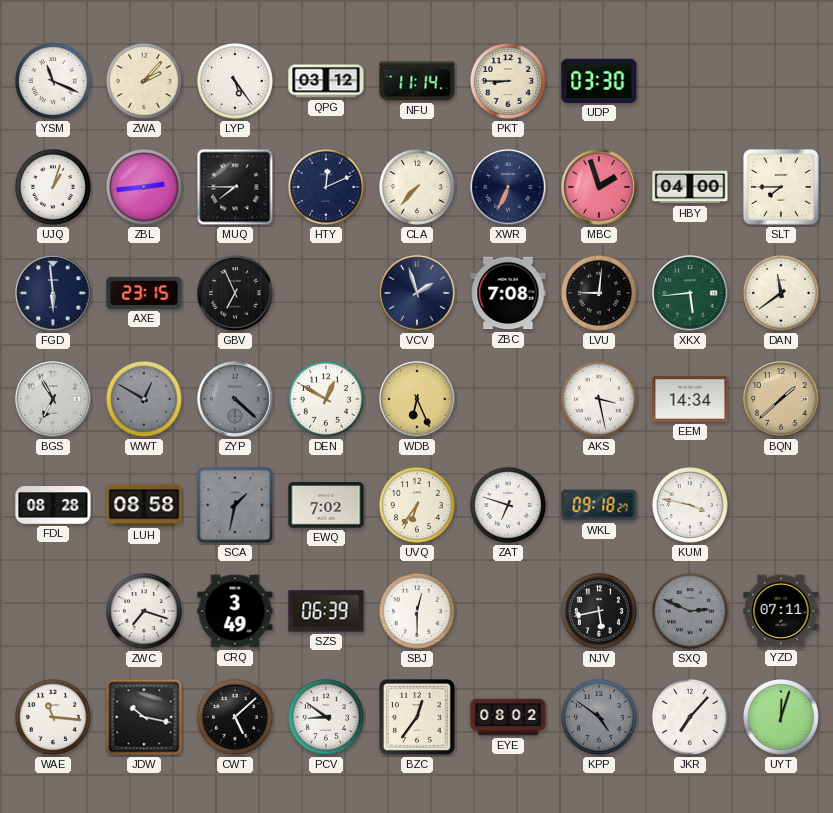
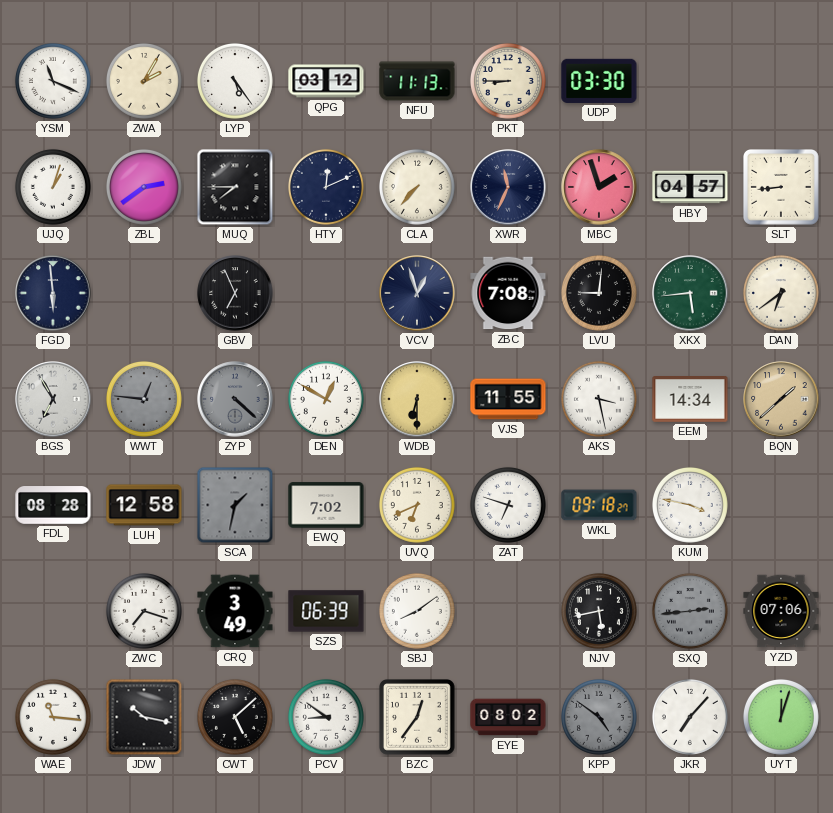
ZWA: 2:07 -> 2:05 (144, 81)
NFU: 11:14 -> 11:13 (417, 81)
ZBL: 2:44 -> 2:39 (144, 187)
XWR: 6:34 -> 11:34 (508, 187)
HBY: 04:00 -> 04:57 (690, 187)
SLT: 7:45 -> 8:44 (782, 188)
AXE: 23:15 -> none (144, 293)
VCV: 1:57 -> 12:57 (417, 293)
DAN: 11:39 -> 6:39 (781, 293)
WWT: 12:50 -> 12:46 (144, 399)
WDB: 6:26 -> 6:30 (417, 399)
VJS: none -> 11:55 (508, 399)
LUH: 08:58 -> 12:58 (144, 505)
UVQ: 6:36 -> 6:41 (417, 505)
SBJ: 12:30 -> 8:09 (417, 611)
SXQ: 2:49 -> 2:44 (690, 611)
YZD: 07:11 -> 07:06 (781, 611)
